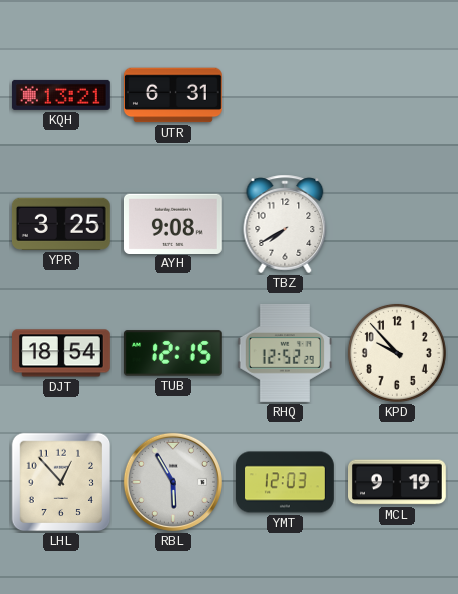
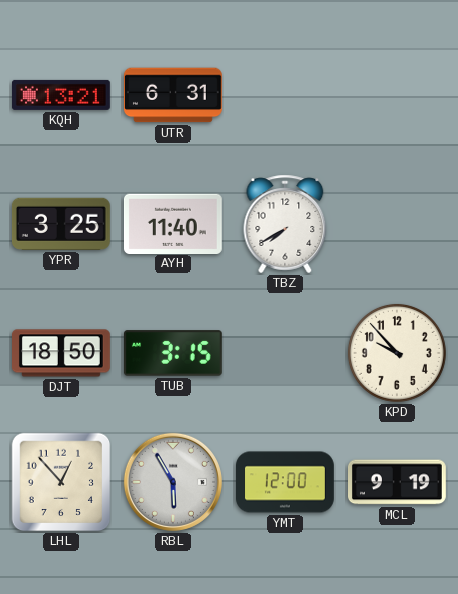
AYH: 9:08 -> 11:40 (173, 223)
DJT: 18:54 -> 18:50 (62, 353)
TUB: 12:15 -> 3:15 (173, 353)
RHQ: 12:52 -> none (284, 353)
YMT: 12:03 -> 12:00 (286, 482)
